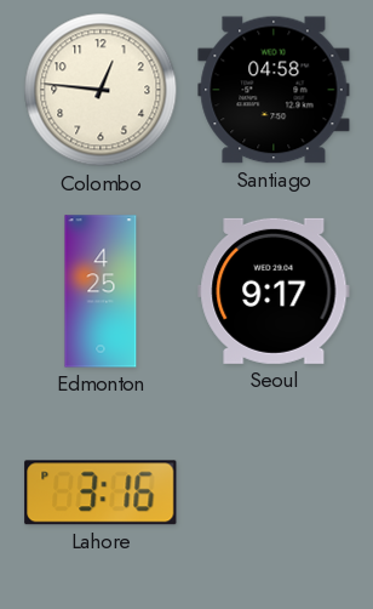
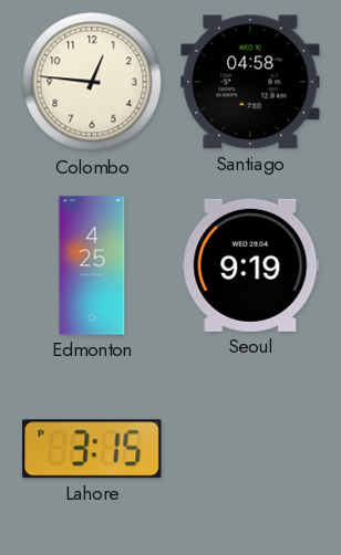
Seoul: 9:17 -> 9:19 (250, 265)
Lahore: 3:16 -> 3:15 (92, 449)
